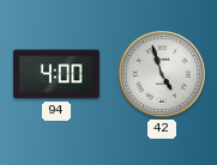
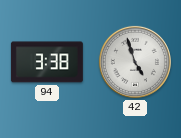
94: 4:00 -> 3:38 (47, 62)
